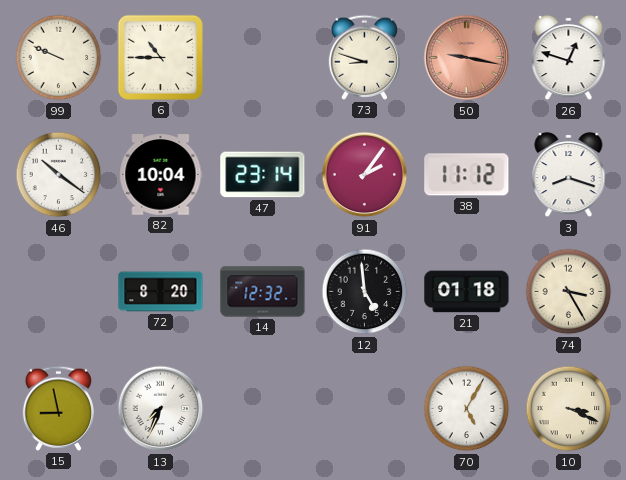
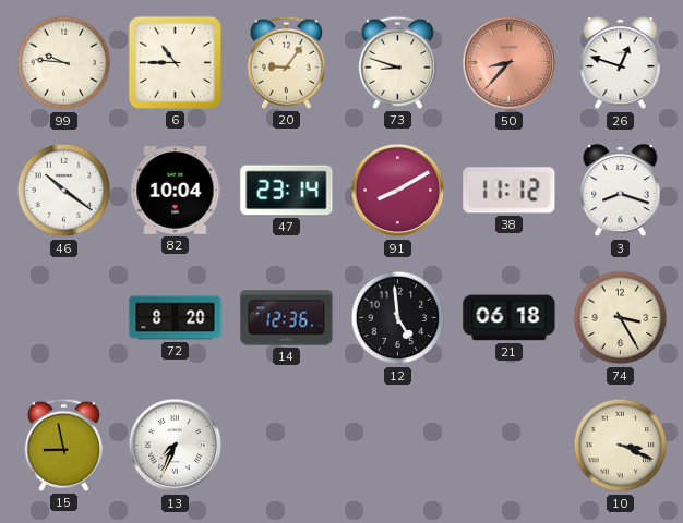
99: 9:49 -> 9:46 (64, 63)
20: none -> 9:06 (286, 62)
50: 9:17 -> 8:37 (510, 63)
91: 2:06 -> 8:10 (398, 191)
14: 12:32 -> 12:36 (287, 318)
21: 01:18 -> 06:18 (510, 318)
70: 5:05 -> none (467, 409)
